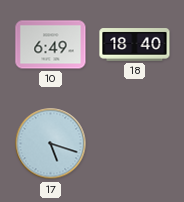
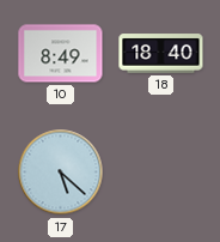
10: 6:49 -> 8:49 (61, 54)
17: 5:18 -> 5:22 (61, 173)
